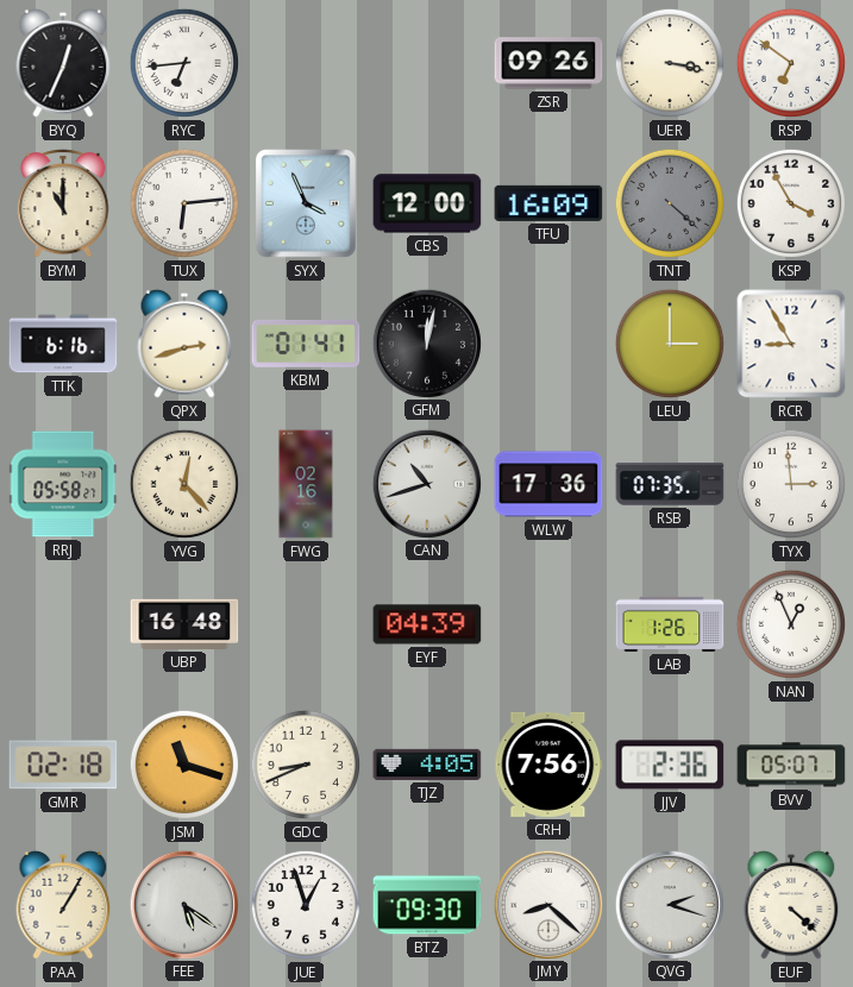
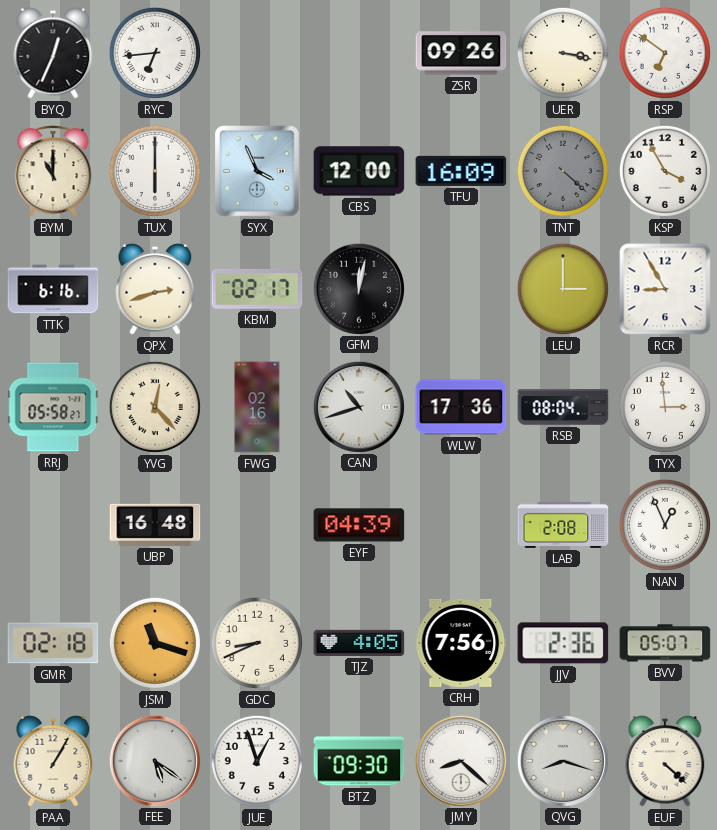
TUX: 6:14 -> 6:00 (155, 171)
KBM: 01:41 -> 02:17 (257, 289)
RSB: 07:35 -> 08:04 (563, 407)
LAB: 1:26 -> 2:08 (563, 525)
QVG: 2:18 -> 8:18 (562, 760)
